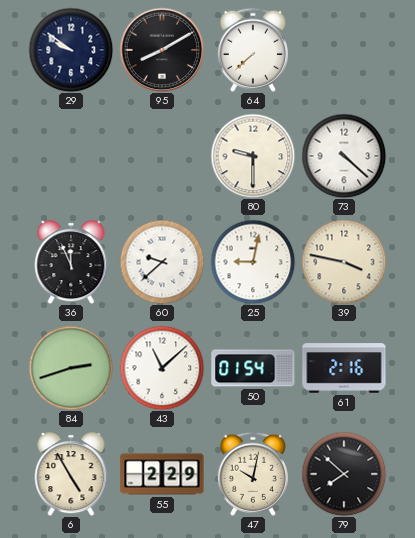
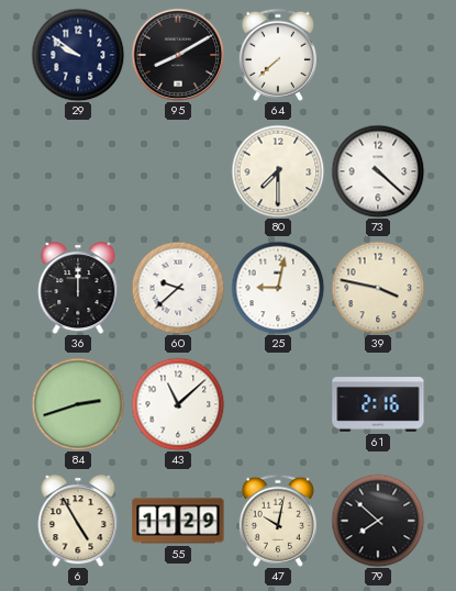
80: 9:30 -> 7:30 (278, 171)
36: 11:56 -> 12:00 (78, 288)
50: 01:54 -> none (253, 368)
55: 2:29 -> 11:29 (178, 521)
